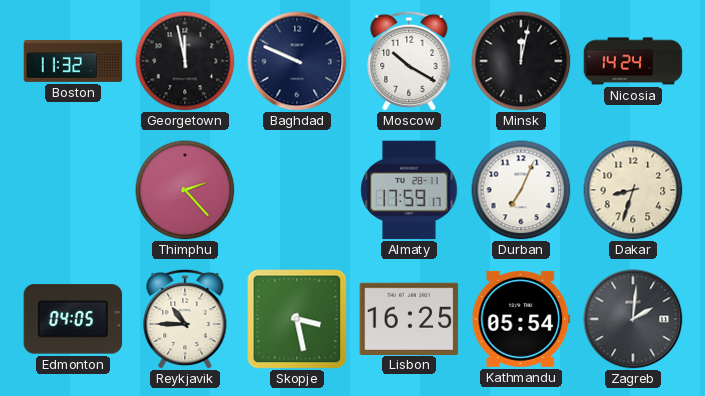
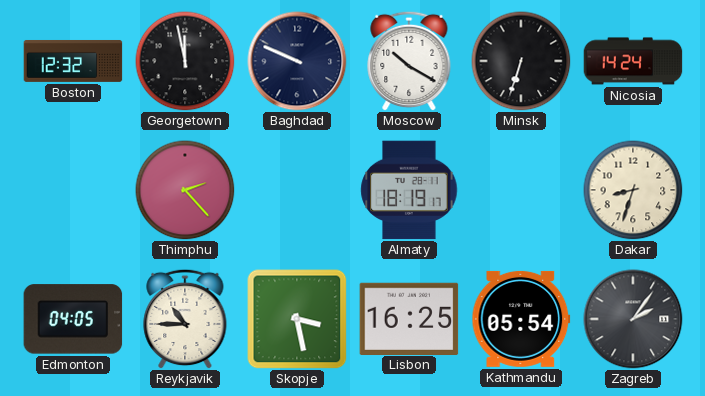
Boston: 11:32 -> 12:32 (73, 61)
Minsk: 12:02 -> 6:33 (521, 61)
Almaty: 17:59 -> 18:19 (409, 190)
Durban: 7:04 -> none (521, 190)
Zagreb: 2:01 -> 2:06 (633, 319)
